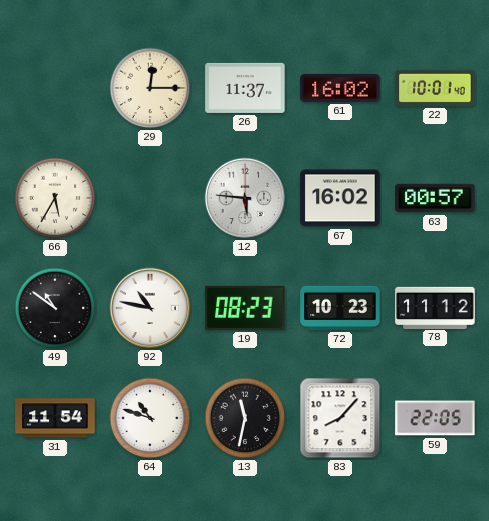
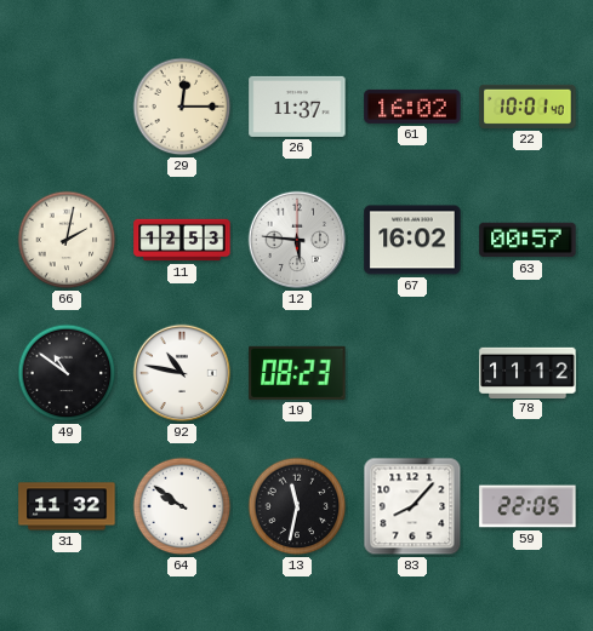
66: 5:35 -> 2:02 (67, 240)
11: none -> 12:53 (182, 240)
72: 10:23 -> none (340, 308)
31: 11:54 -> 11:32 (67, 506)
64: 10:48 -> 9:51 (182, 506)
